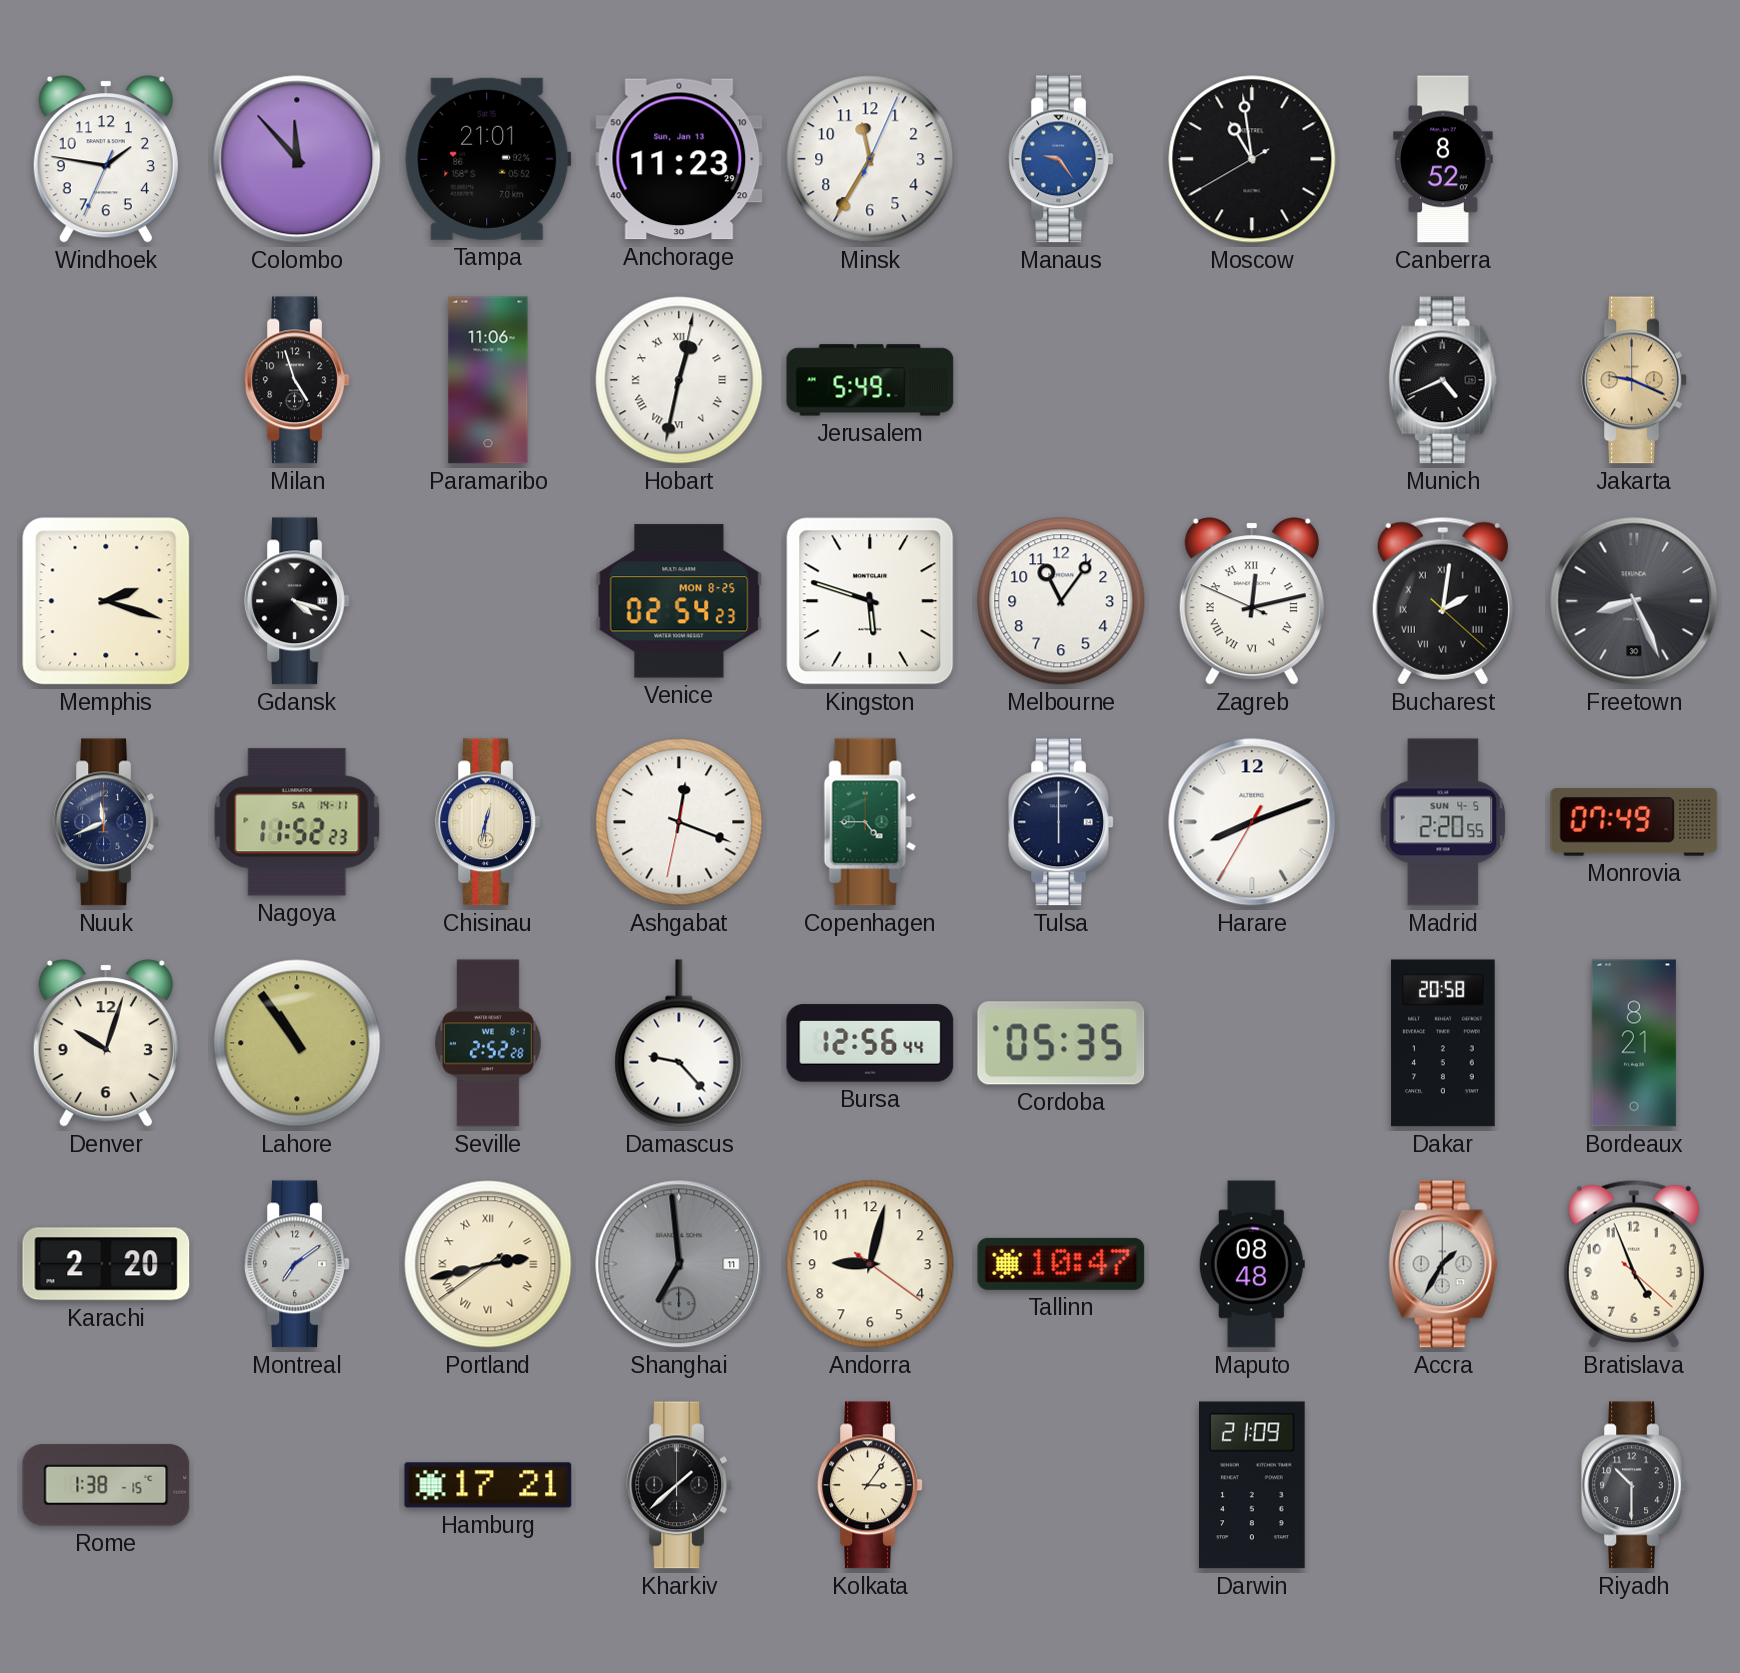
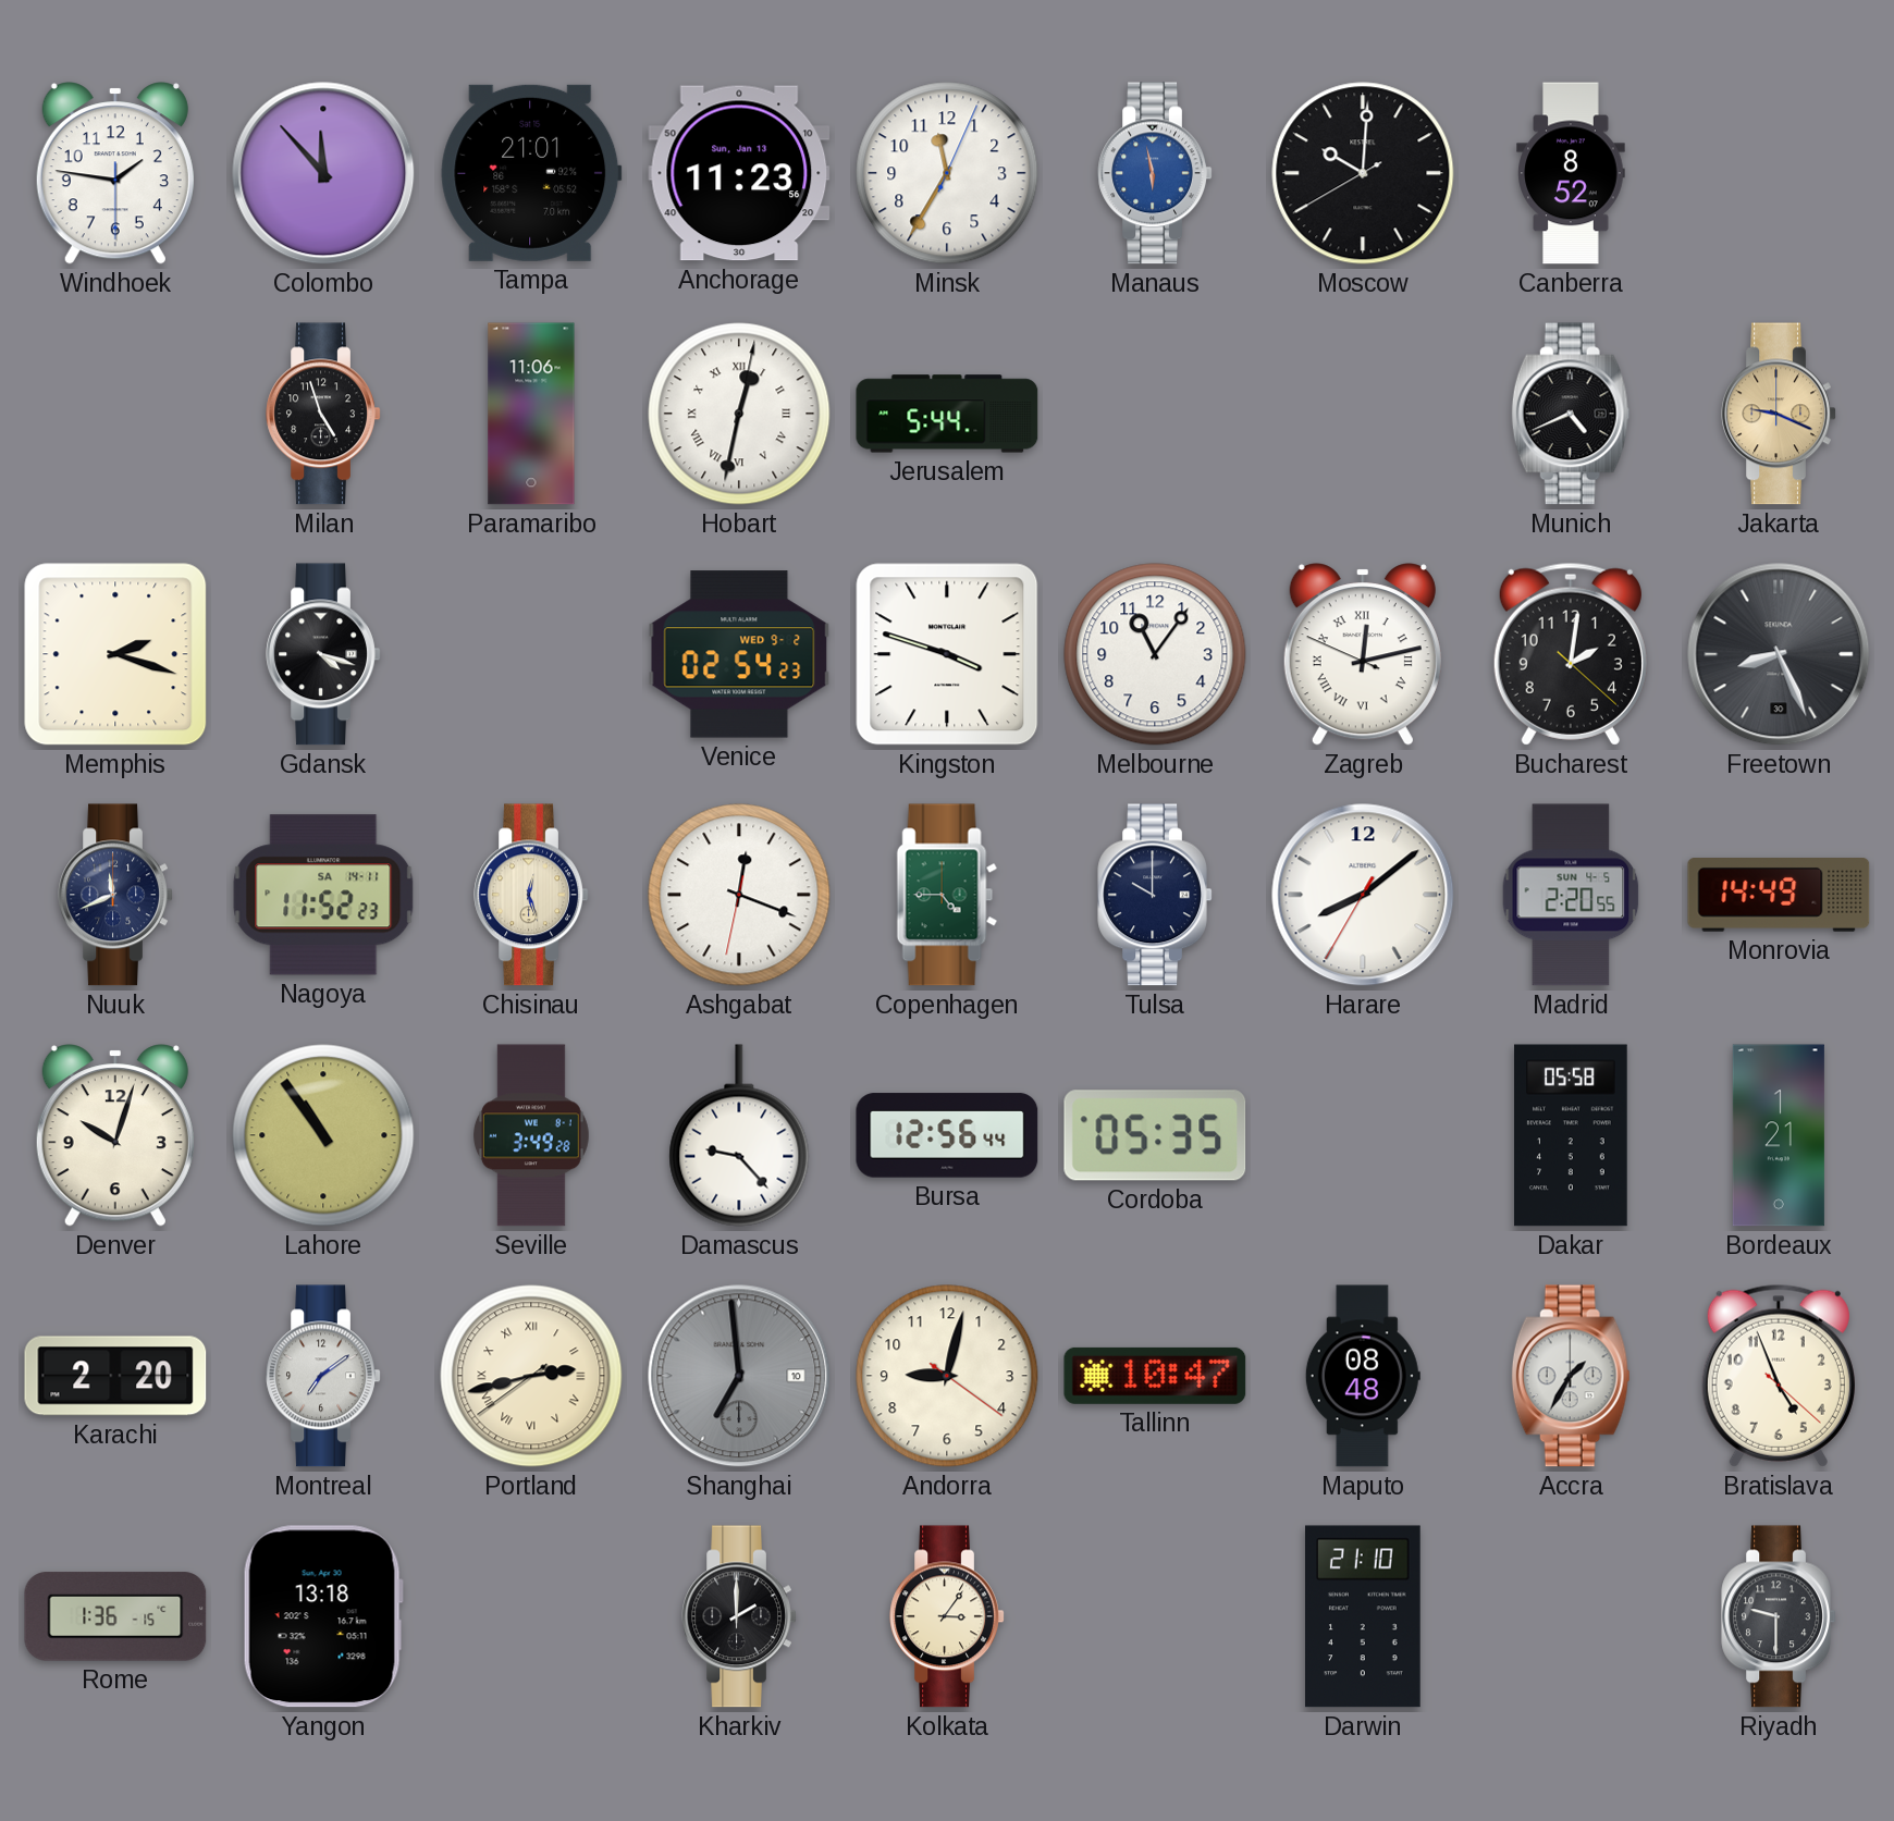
Windhoek: 1:46:34 -> 1:46:30 (115, 173)
Anchorage: 11:23:29 -> 11:23:56 (739, 173)
Manaus: 9:24 -> 5:58 (1155, 173)
Moscow: 10:58 -> 10:00 (1363, 173)
Jerusalem: 5:49 -> 5:44 (947, 414)
Venice date: MON 8-25 -> WED 9-2 (739, 654)
Kingston: 5:48 -> 3:48 (947, 654)
Bucharest numerals: Roman -> Arabic (1571, 654)
Chisinau: 12:32 -> 12:27 (531, 895)
Tulsa: 6:00 -> 10:00 (1155, 895)
Harare: 8:11 -> 8:08 (1363, 895)
Monrovia: 07:49 -> 14:49 (1779, 896)
Seville: 2:52 -> 3:49 (531, 1135)
Dakar: 20:58 -> 05:58 (1571, 1135)
Bordeaux: 8:21 -> 1:21 (1779, 1135)
Shanghai date: 11 -> 10 (739, 1376)
Rome: 1:38 -> 1:36 (115, 1616)
Yangon: none -> 13:18 (323, 1616)
Hamburg: 17:21 -> none (488, 1485)
Kharkiv: 1:38 -> 2:00 (739, 1616)
Darwin: 21:09 -> 21:10 (1364, 1616)
Riyadh: 10:30 -> 9:30 (1779, 1616)
